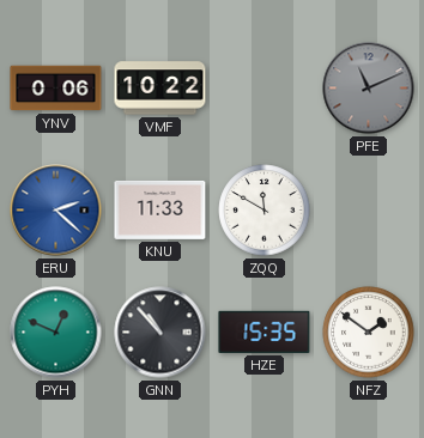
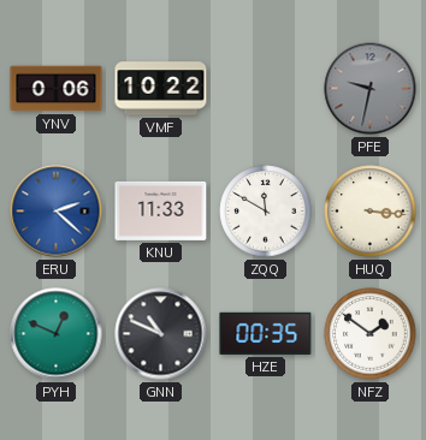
PFE: 11:11 -> 9:32 (371, 89)
HUQ: none -> 3:16 (371, 212)
GNN: 10:53 -> 10:49 (161, 334)
HZE: 15:35 -> 00:35 (266, 333)
